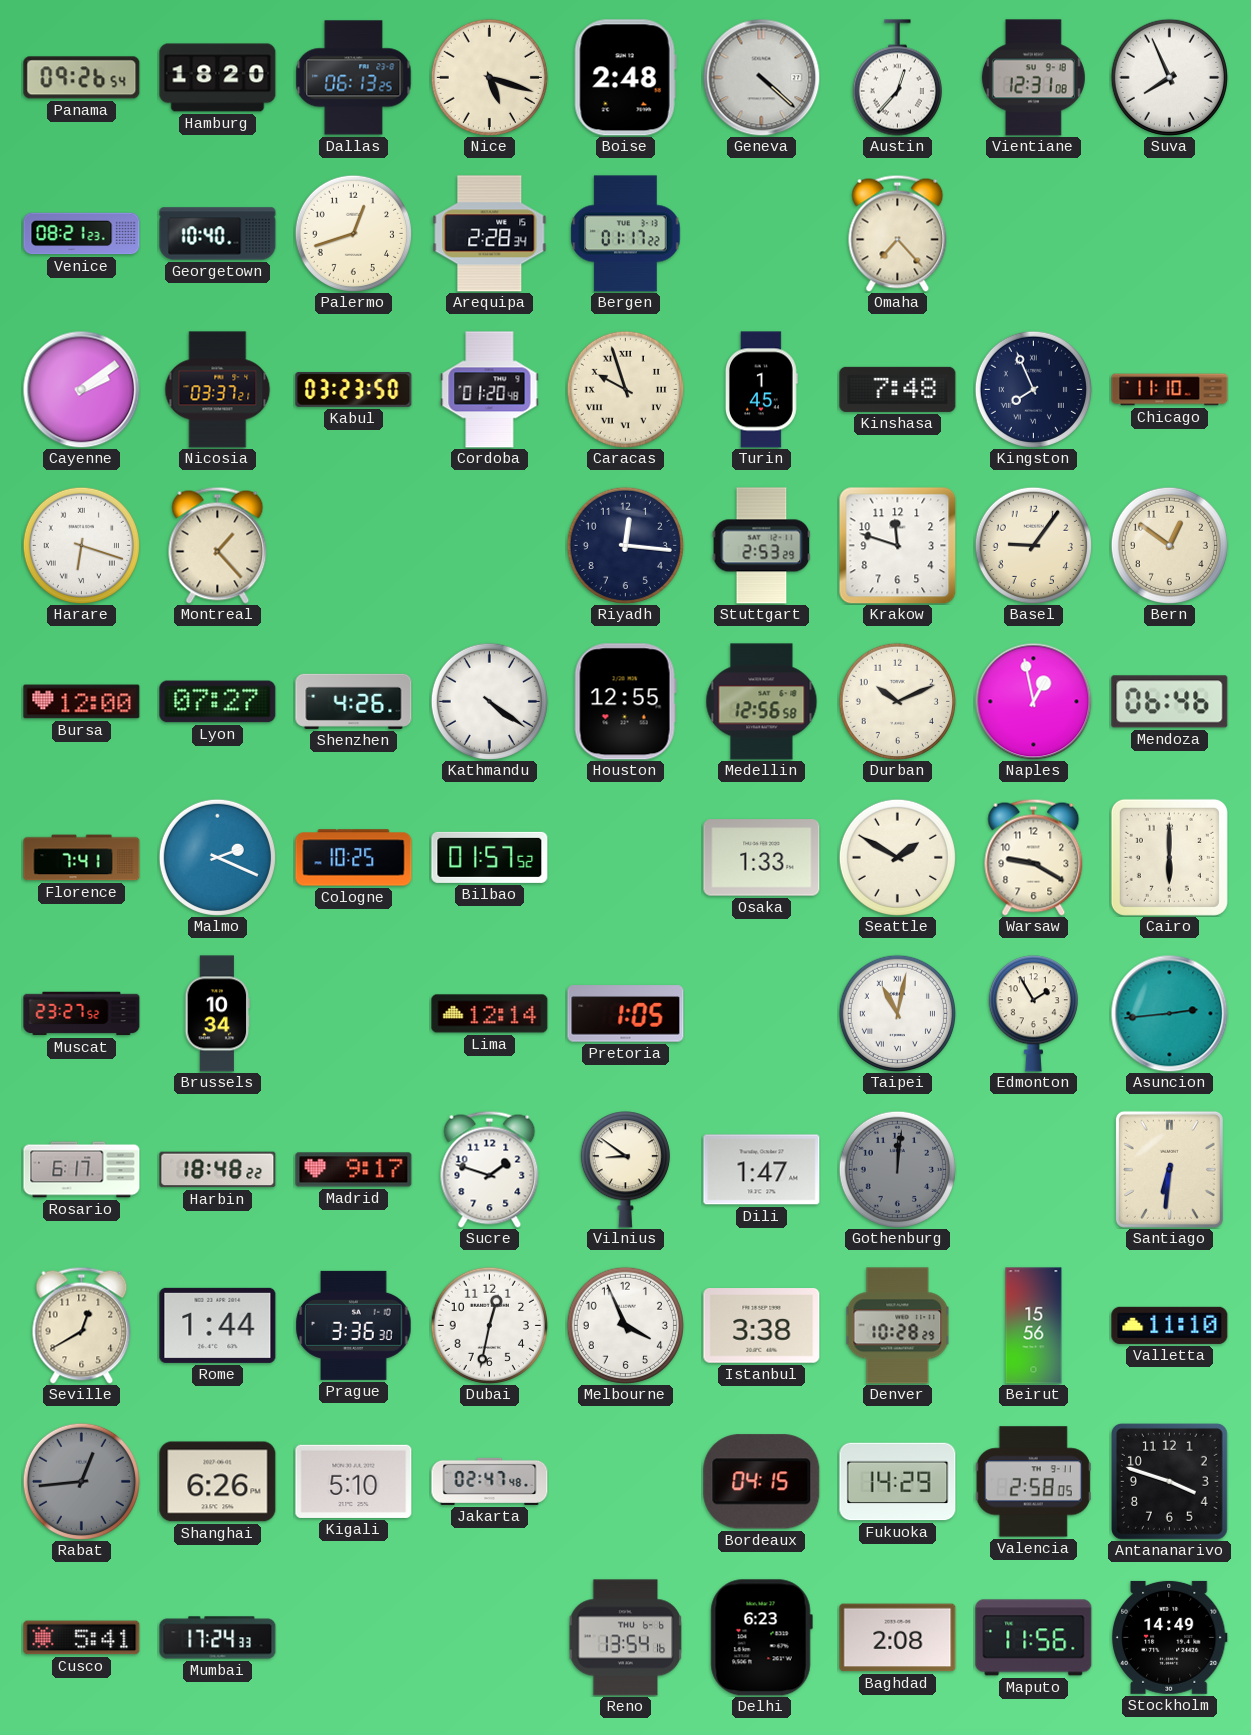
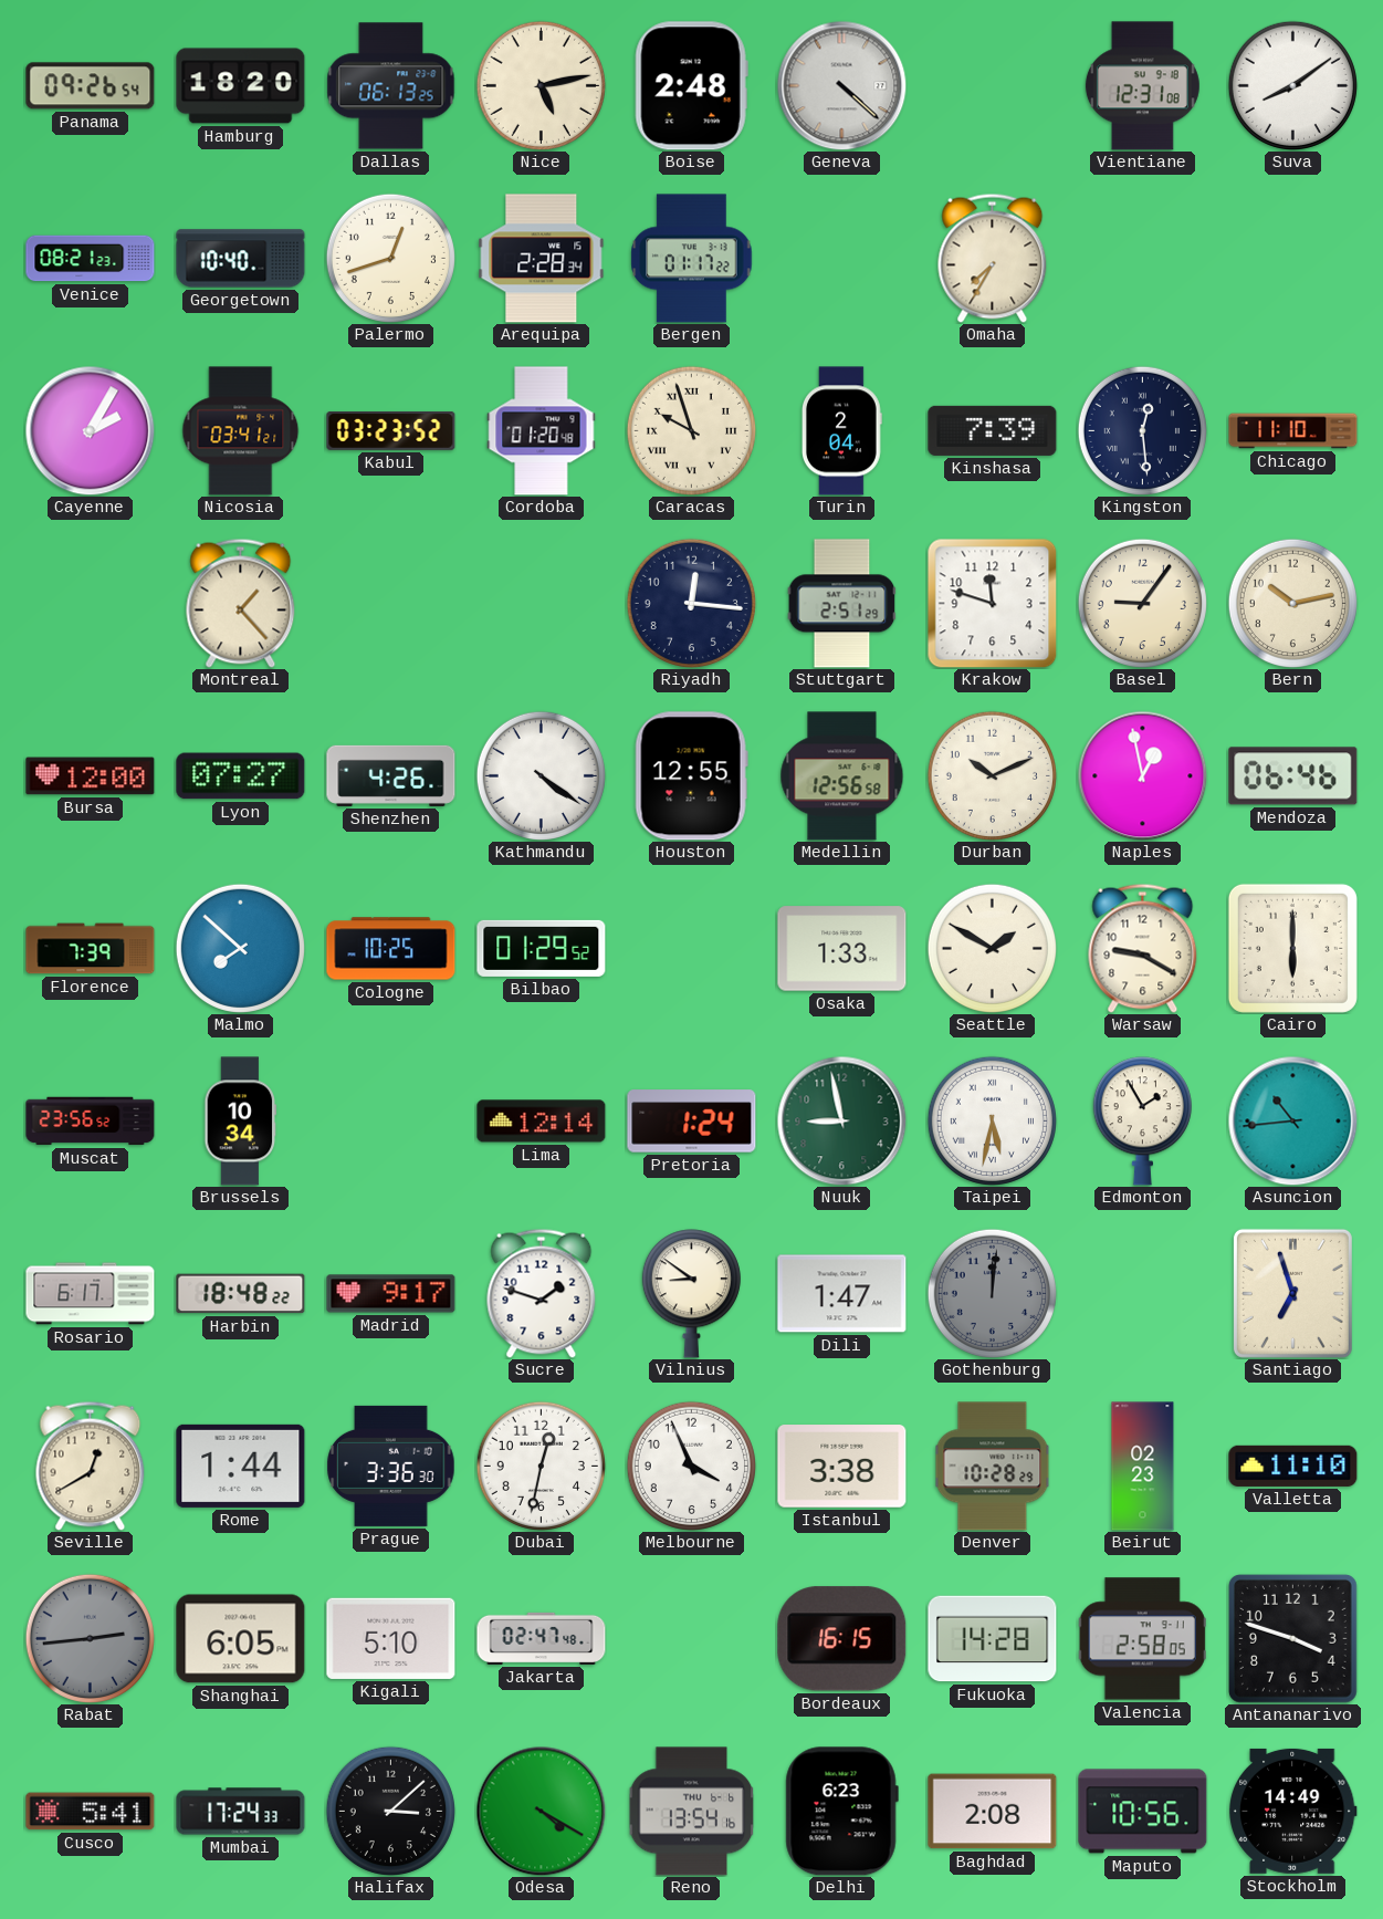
Nice: 5:18 -> 5:13 (541, 85)
Austin: 12:37 -> none (897, 78)
Suva: 7:56 -> 8:09 (1292, 85)
Omaha: 7:23 -> 7:35 (993, 258)
Cayenne: 2:09 -> 2:05 (90, 430)
Nicosia: 03:37 -> 03:41 (241, 431)
Kabul: 03:23:50 -> 03:23:52 (391, 430)
Turin: 1:45 -> 2:04 (841, 431)
Kinshasa: 7:48 -> 7:39 (993, 430)
Kingston: 7:56 -> 12:29 (1142, 430)
Harare: 6:18 -> none (81, 545)
Stuttgart: 2:53 -> 2:51 (842, 604)
Bern: 12:51 -> 10:13 (1292, 603)
Florence: 7:41 -> 7:39 (91, 949)
Malmo: 2:19 -> 7:52 (240, 948)
Bilbao: 01:57 -> 01:29 (542, 948)
Muscat: 23:27 -> 23:56 (91, 1122)
Pretoria: 1:05 -> 1:24 (692, 1122)
Nuuk: none -> 8:58 (841, 1120)
Taipei: 11:02 -> 5:32 (992, 1120)
Asuncion: 2:44 -> 10:44 (1292, 1120)
Santiago: 6:31 -> 6:57 (1292, 1293)
Beirut: 15:56 -> 02:23 (1143, 1467)
Rabat: 12:44 -> 2:44 (90, 1638)
Shanghai: 6:26 -> 6:05 (241, 1639)
Bordeaux: 04:15 -> 16:15 (842, 1639)
Fukuoka: 14:29 -> 14:28 (993, 1639)
Halifax: none -> 3:08 (390, 1811)
Odesa: none -> 4:20 (541, 1811)
Maputo: 11:56 -> 10:56 (1143, 1812)
